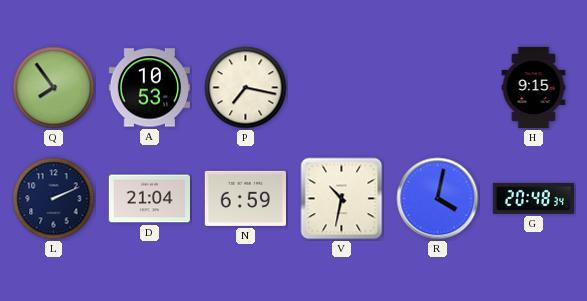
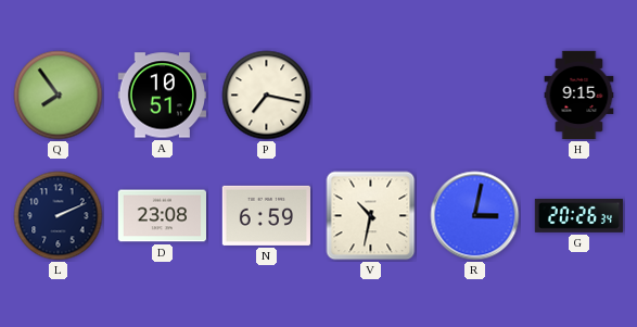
A: 10:53 -> 10:51 (162, 96)
D: 21:04 -> 23:08 (162, 216)
R: 4:02 -> 3:02 (475, 216)
G: 20:48 -> 20:26 (579, 215)
